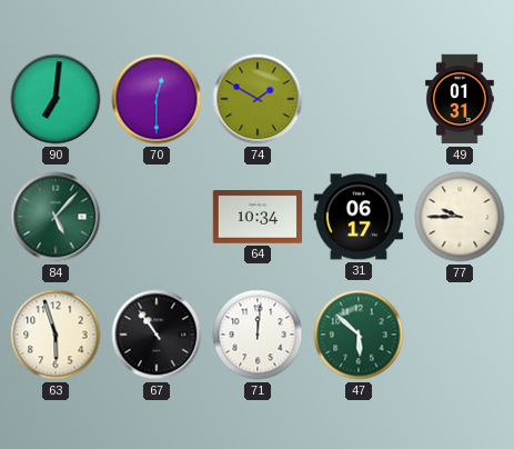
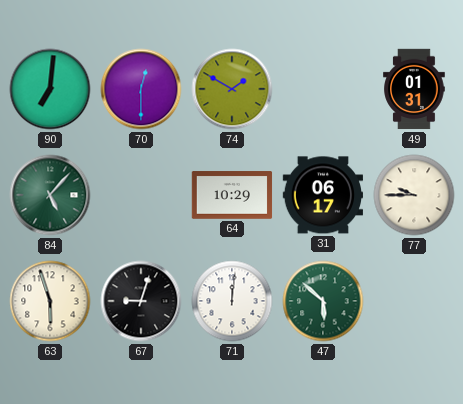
64: 10:34 -> 10:29 (232, 195)
67: 10:54 -> 9:03 (141, 301)
